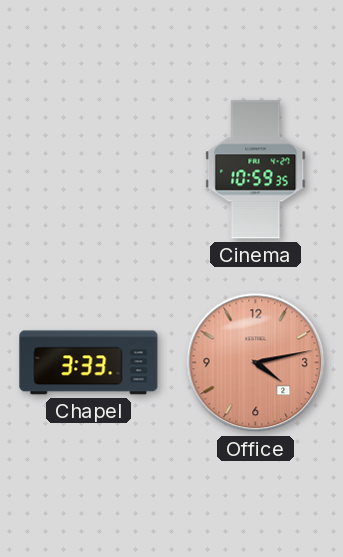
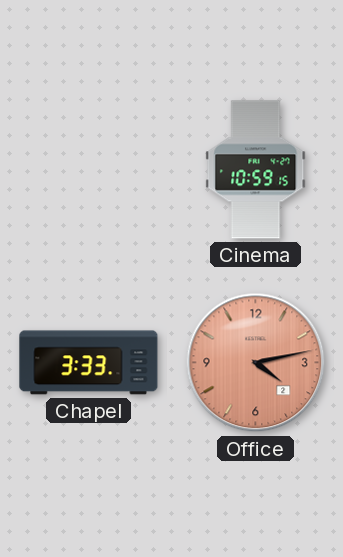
Cinema: 10:59:35 -> 10:59:15 (256, 170)
